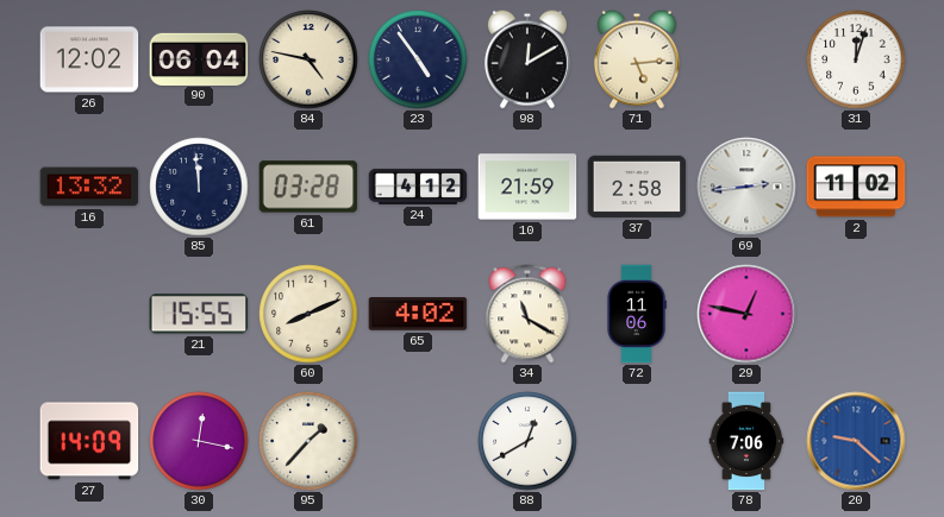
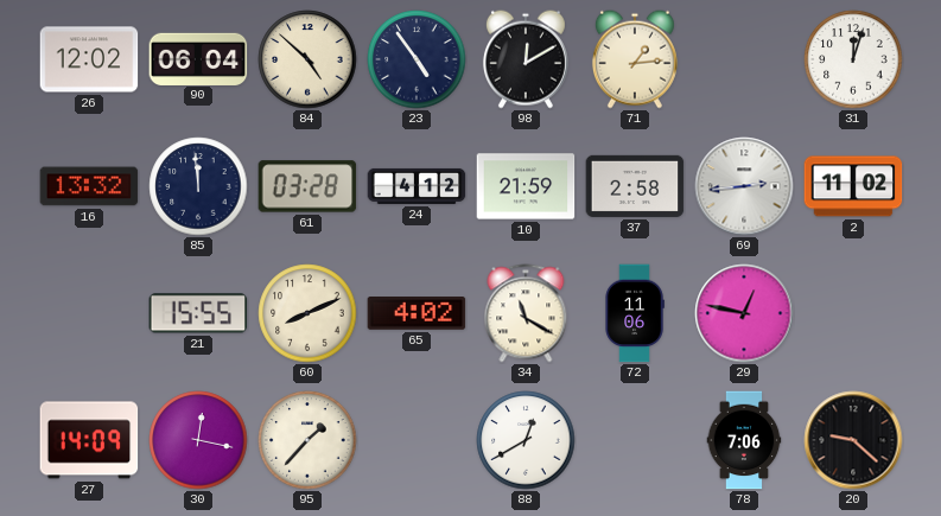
84: 4:47 -> 4:52 (307, 59)
71: 5:14 -> 1:14 (635, 59)
20 dial: blue -> black (853, 440)
